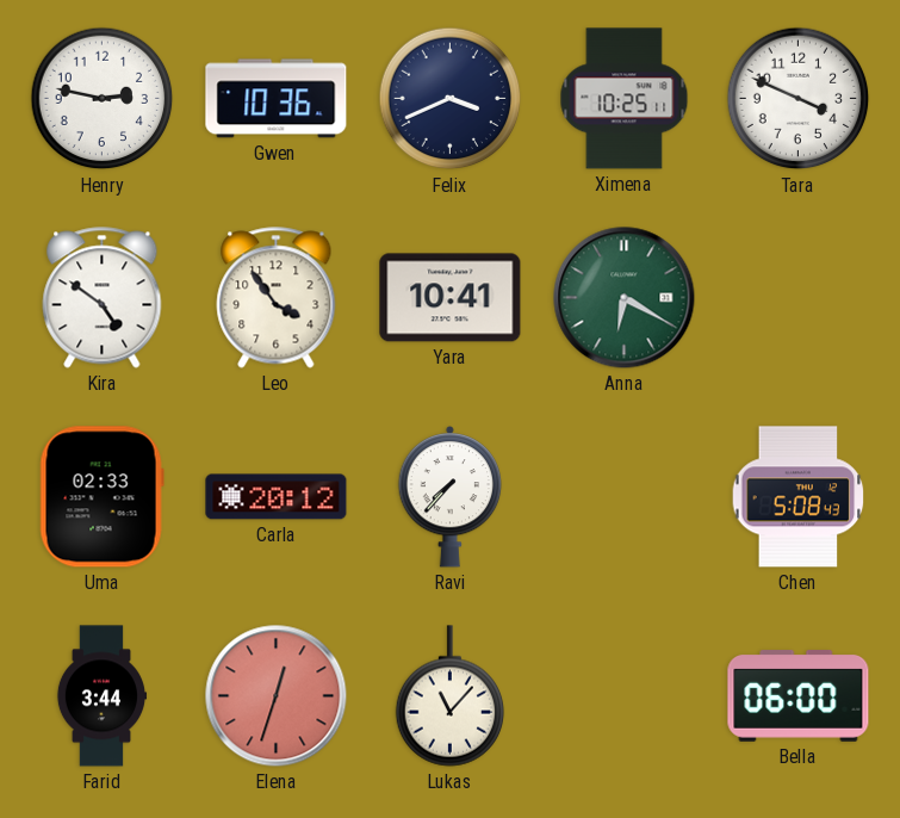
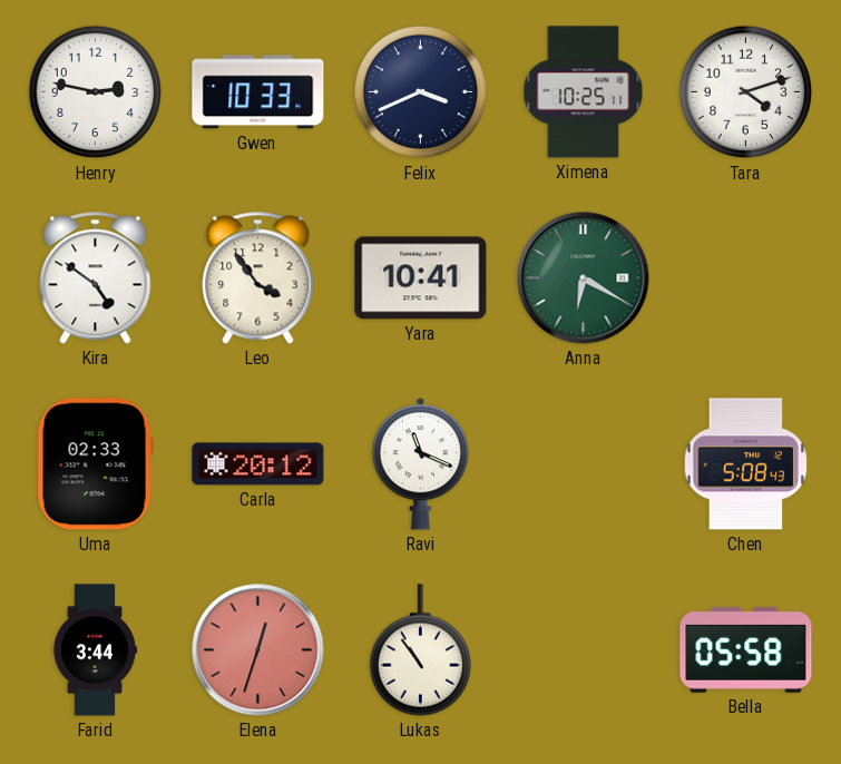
Gwen: 10:36 -> 10:33 (258, 92)
Tara: 3:49 -> 4:12 (746, 92)
Ravi: 7:37 -> 11:19 (421, 463)
Lukas: 11:07 -> 10:54 (421, 650)
Bella: 06:00 -> 05:58 (746, 650)
